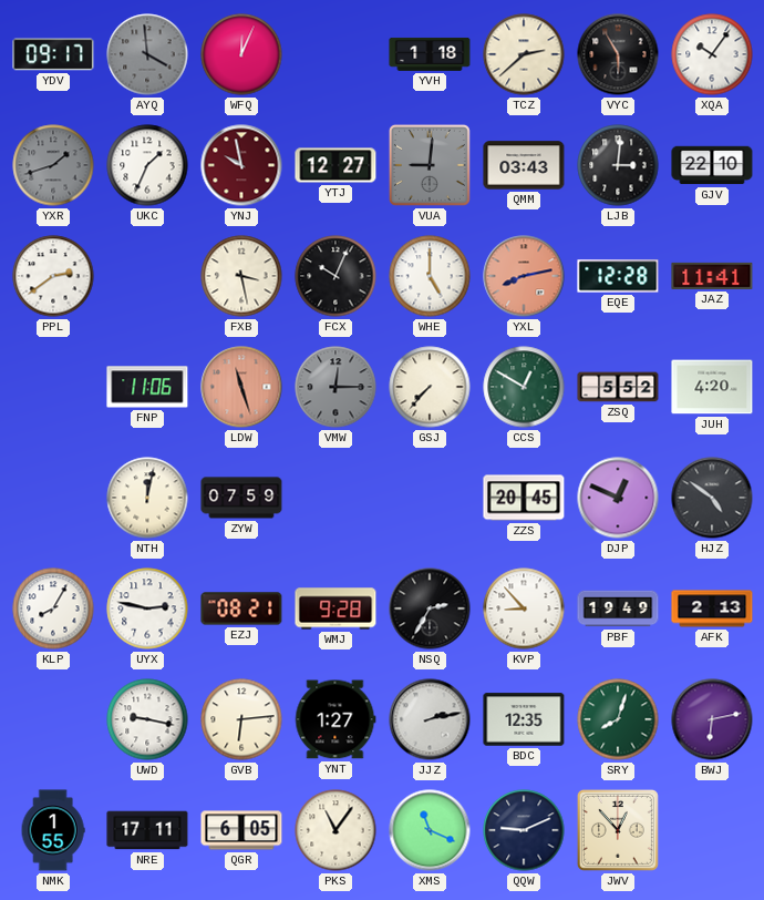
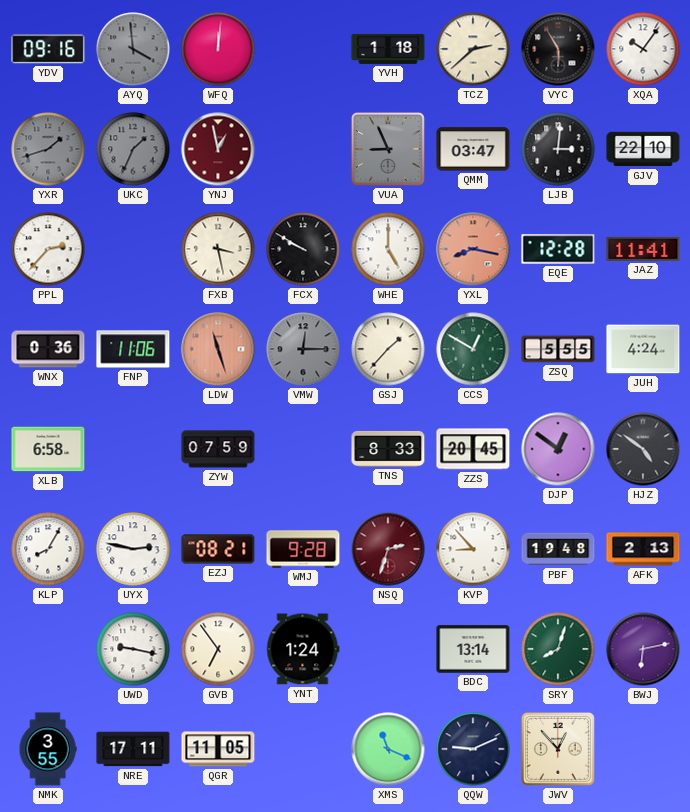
YDV: 09:17 -> 09:16 (48, 49)
WFQ: 12:04 -> 12:01 (218, 49)
UKC dial: white -> grey (133, 149)
YNJ: 9:58 -> 12:58 (218, 149)
YTJ: 12:27 -> none (335, 165)
VUA: 9:01 -> 8:56 (388, 149)
QMM: 03:43 -> 03:47 (473, 149)
PPL: 2:39 -> 2:37 (48, 249)
FCX: 10:04 -> 9:50 (303, 249)
YXL: 8:13 -> 8:17 (473, 249)
WNX: none -> 0:36 (48, 349)
GSJ: 7:37 -> 1:37 (388, 349)
ZSQ: 5:52 -> 5:55 (558, 349)
JUH: 4:20 -> 4:24 (643, 349)
XLB: none -> 6:58 (48, 449)
NTH: 12:02 -> none (147, 498)
TNS: none -> 8:33 (388, 449)
DJP: 12:49 -> 12:51 (558, 449)
NSQ: 2:35 -> 2:33 (388, 549)
NSQ dial: black -> burgundy (388, 549)
PBF: 19:49 -> 19:48 (558, 549)
GVB: 6:14 -> 6:54 (218, 649)
YNT: 1:27 -> 1:24 (303, 649)
JJZ: 2:13 -> none (430, 719)
BDC: 12:35 -> 13:14 (473, 649)
NMK: 1:55 -> 3:55 (48, 749)
QGR: 6:05 -> 11:05 (218, 749)
PKS: 11:06 -> none (335, 830)
